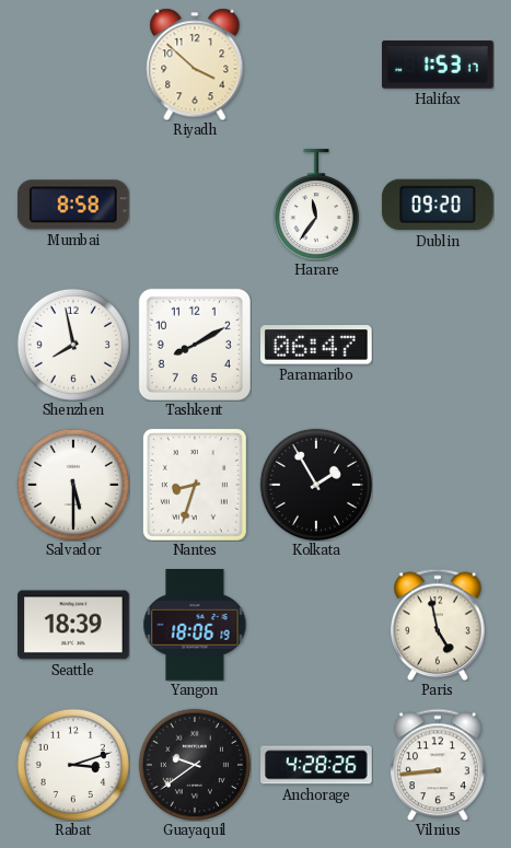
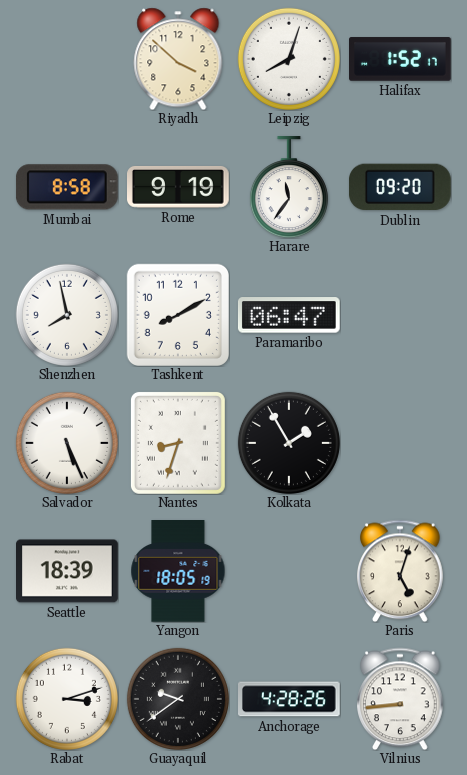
Leipzig: none -> 8:03 (289, 59)
Halifax: 1:53 -> 1:52 (401, 59)
Rome: none -> 9:19 (179, 187)
Salvador: 5:30 -> 5:26 (67, 443)
Yangon: 18:06 -> 18:05 (178, 572)
Paris: 4:58 -> 5:03 (401, 571)
